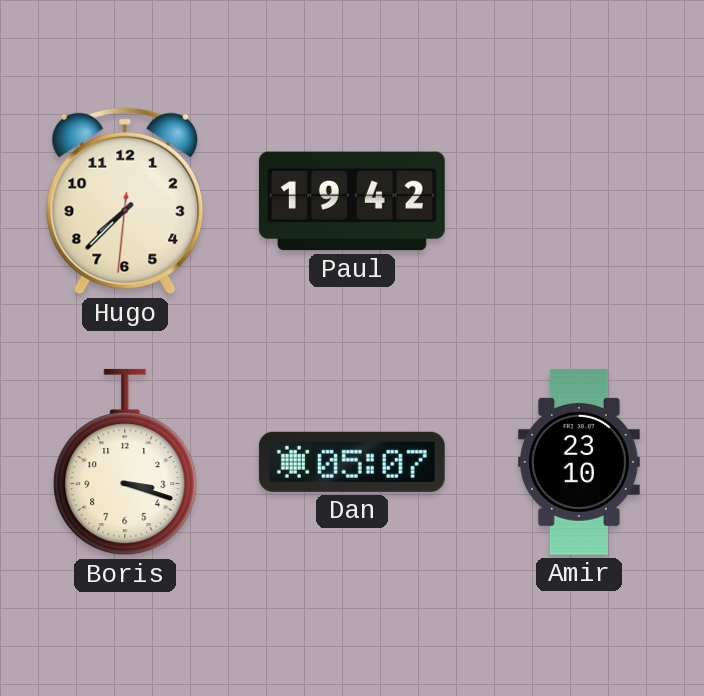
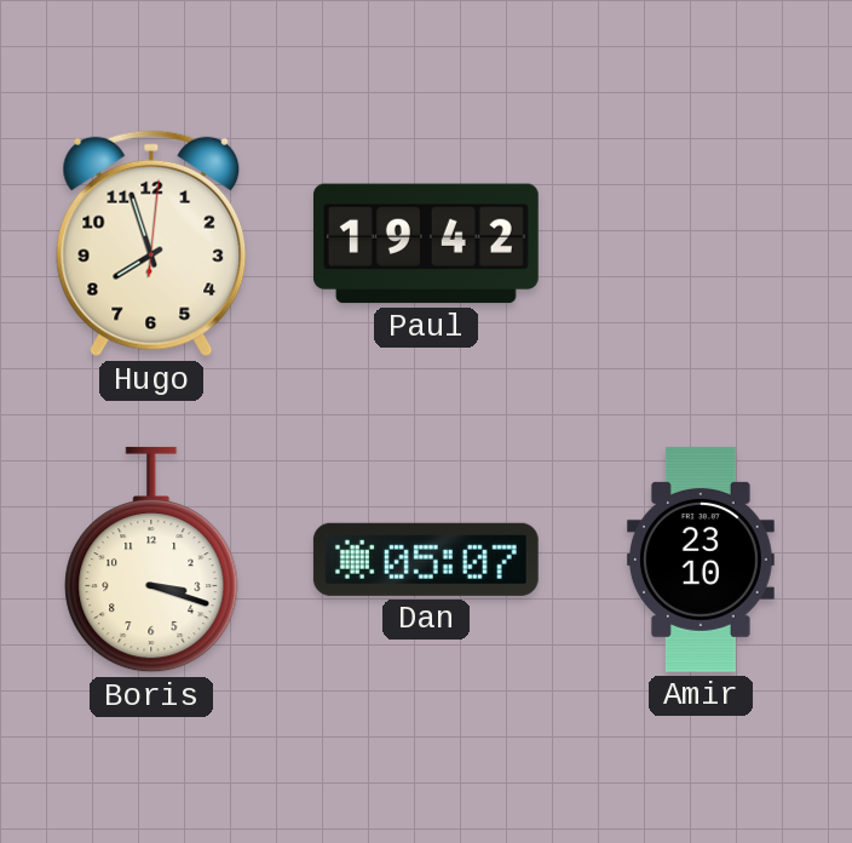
Hugo: 7:37 -> 7:57 (151, 243)
